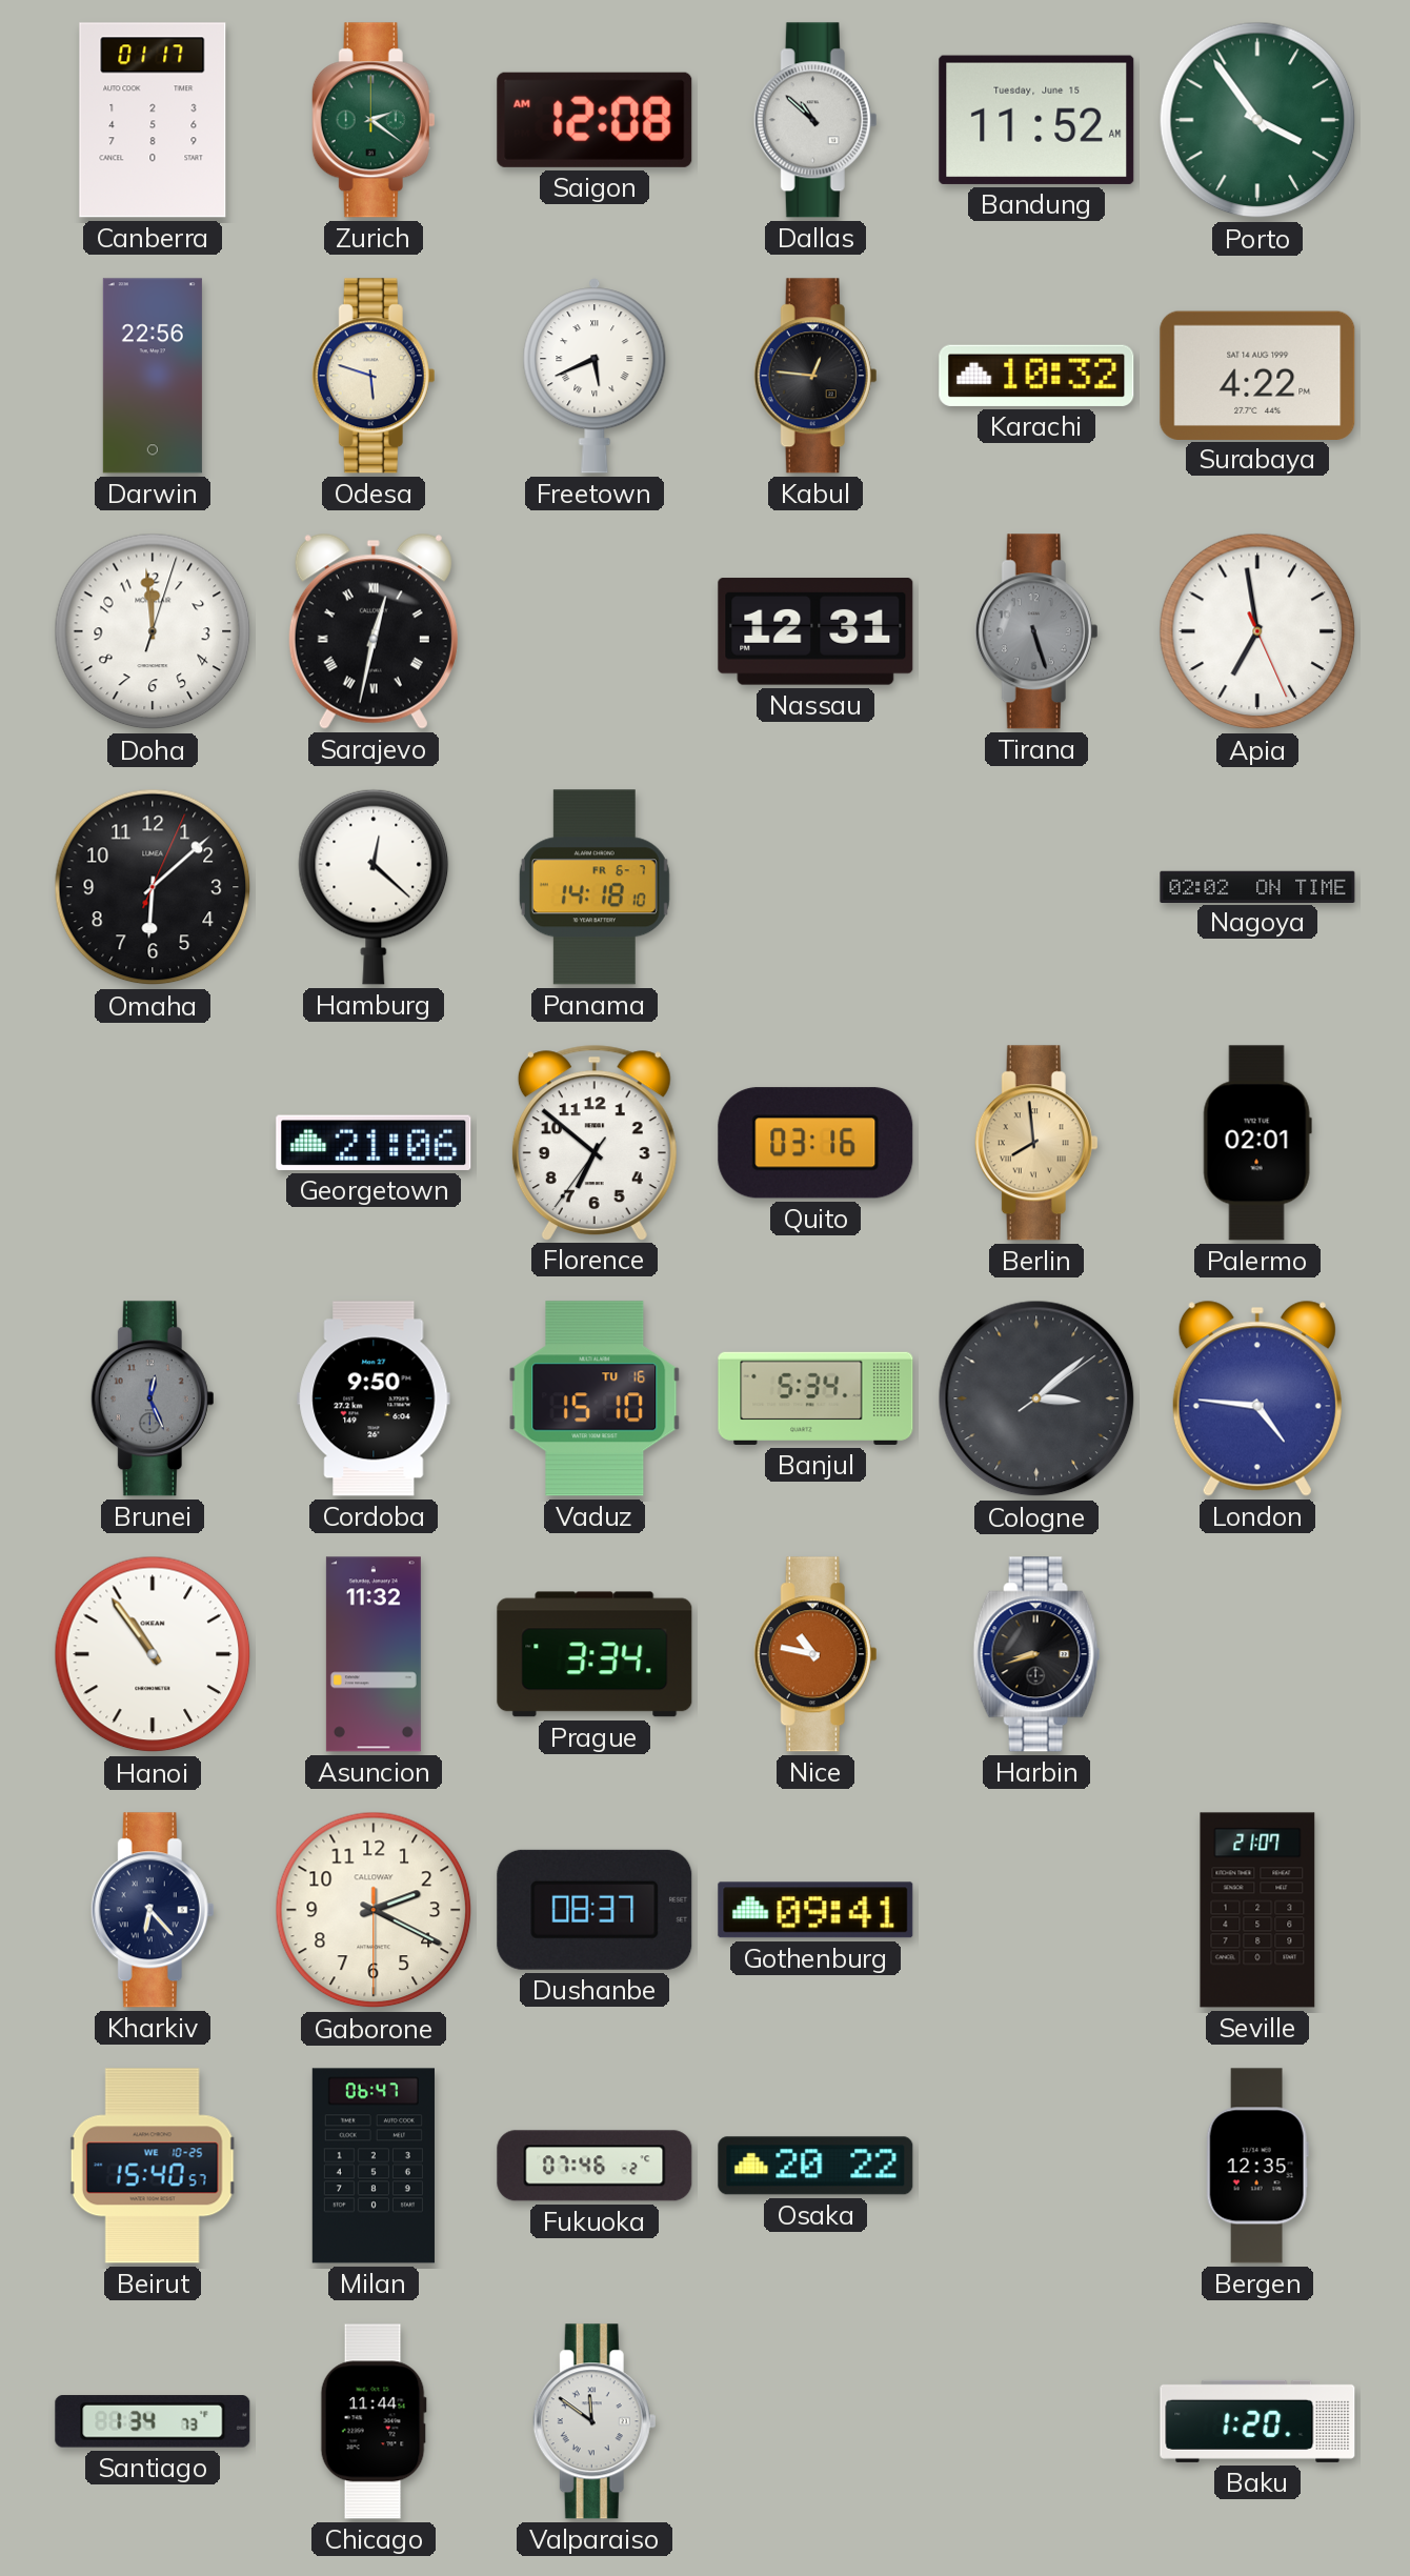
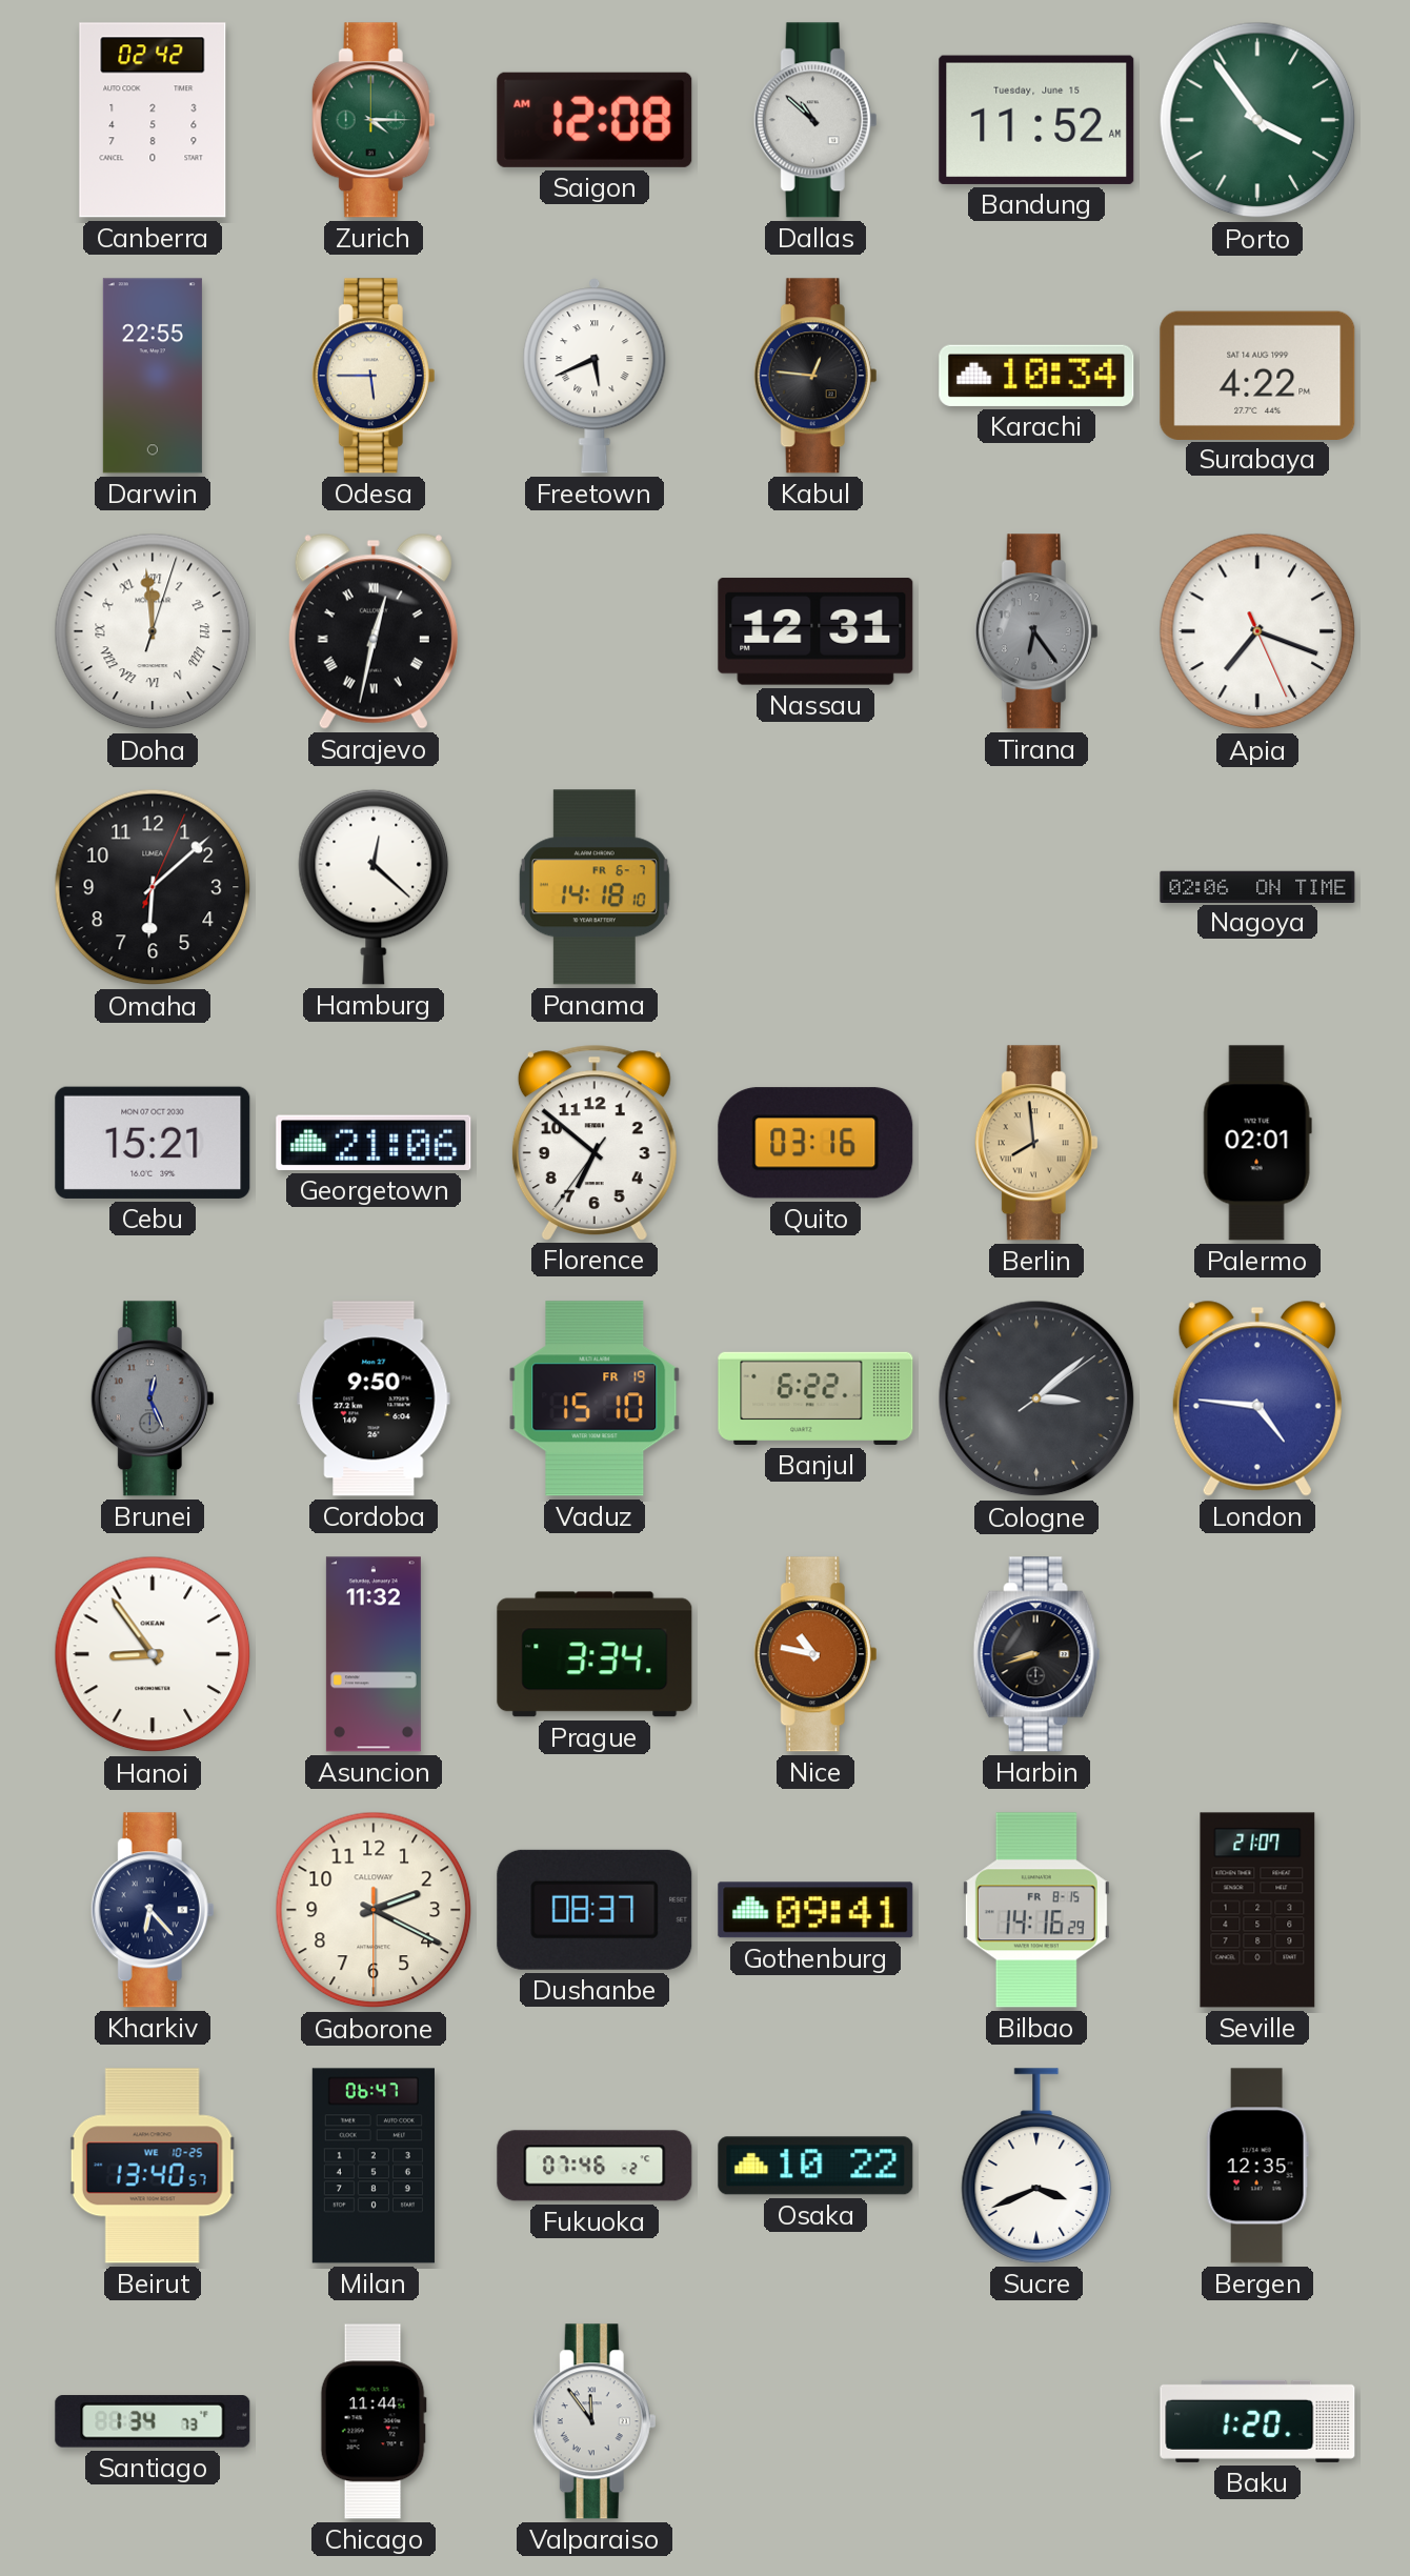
Canberra: 01:17 -> 02:42 (153, 120)
Zurich: 2:21 -> 4:15 (374, 120)
Darwin: 22:56 -> 22:55 (153, 376)
Odesa: 5:48 -> 5:45 (374, 376)
Karachi: 10:32 -> 10:34 (1036, 376)
Doha numerals: Arabic -> Roman (153, 631)
Tirana: 5:27 -> 6:24 (1036, 631)
Apia: 6:58 -> 7:18 (1257, 631)
Nagoya: 02:02 -> 02:06 (1257, 886)
Cebu: none -> 15:21 (153, 1143)
Vaduz date: TU 16 -> FR 19 (595, 1398)
Banjul: 5:34 -> 6:22 (815, 1398)
Hanoi: 10:54 -> 8:54 (153, 1654)
Bilbao: none -> 14:16 (1036, 1910)
Beirut: 15:40 -> 13:40 (153, 2166)
Osaka: 20:22 -> 10:22 (815, 2166)
Sucre: none -> 3:41 (1036, 2166)
Valparaiso: 11:51 -> 11:54 (595, 2421)
